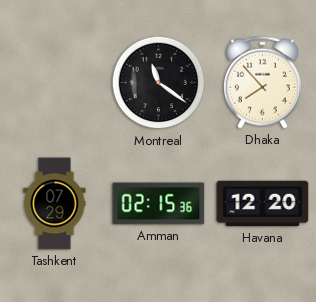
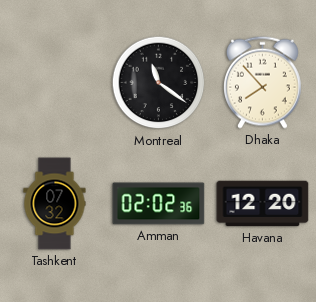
Tashkent: 07:29 -> 07:32 (55, 204)
Amman: 02:15 -> 02:02 (159, 204)
